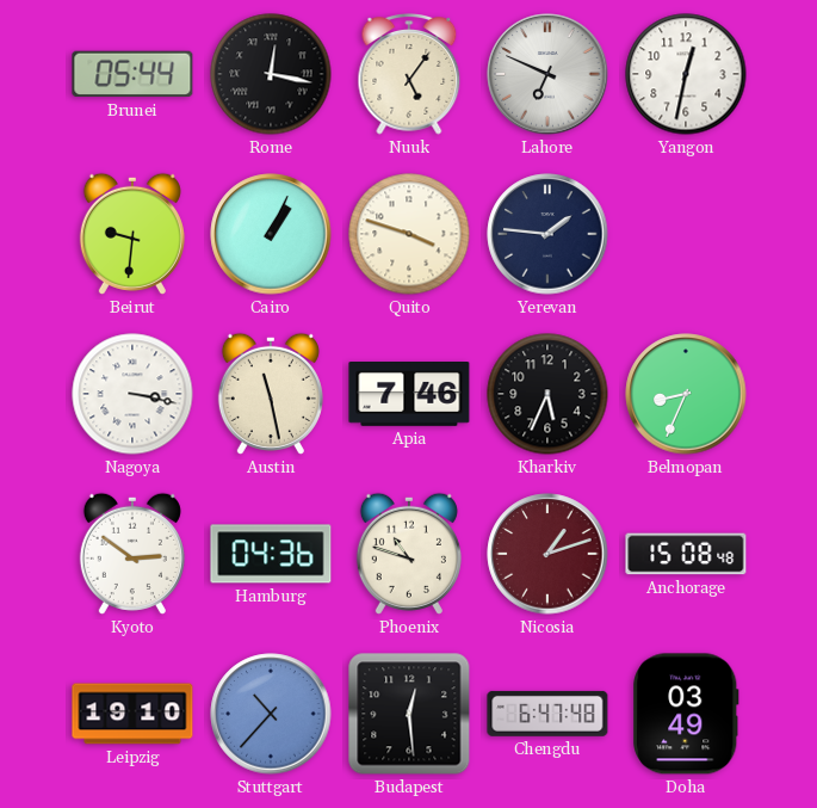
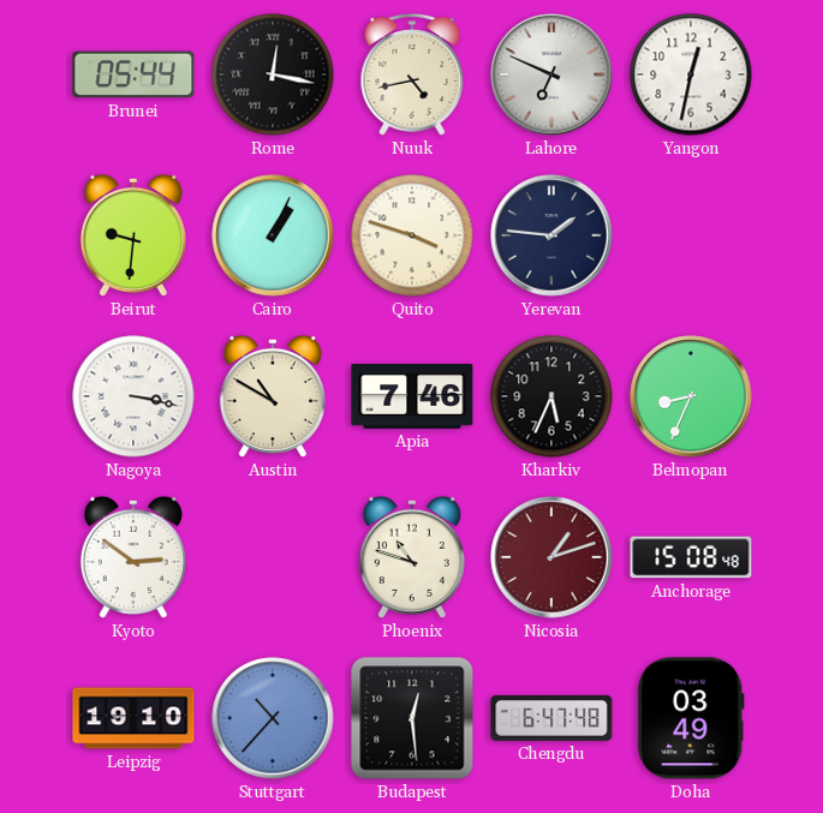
Nuuk: 5:06 -> 4:43 (412, 74)
Austin: 11:28 -> 10:50 (273, 396)
Hamburg: 04:36 -> none (271, 554)
